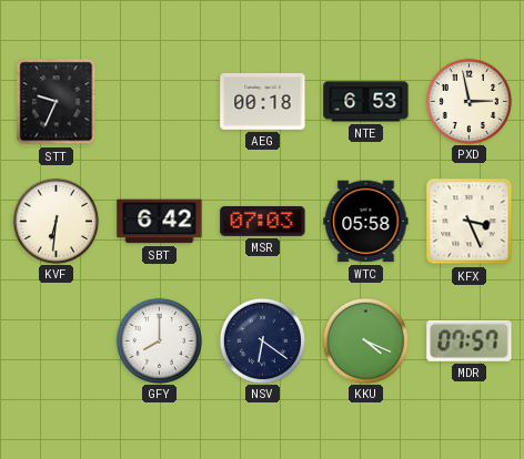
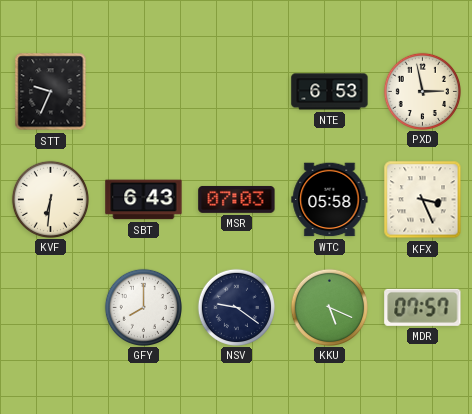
AEG: 00:18 -> none (263, 101)
SBT: 6:42 -> 6:43 (144, 200)
NSV: 6:21 -> 9:21 (236, 307)
KKU: 4:19 -> 5:19 (329, 307)
